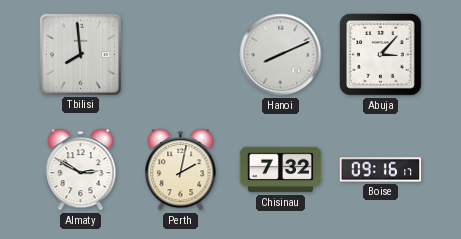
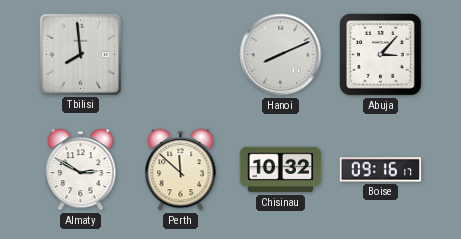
Perth: 2:02 -> 11:52 (181, 170)
Chisinau: 7:32 -> 10:32 (281, 170)
